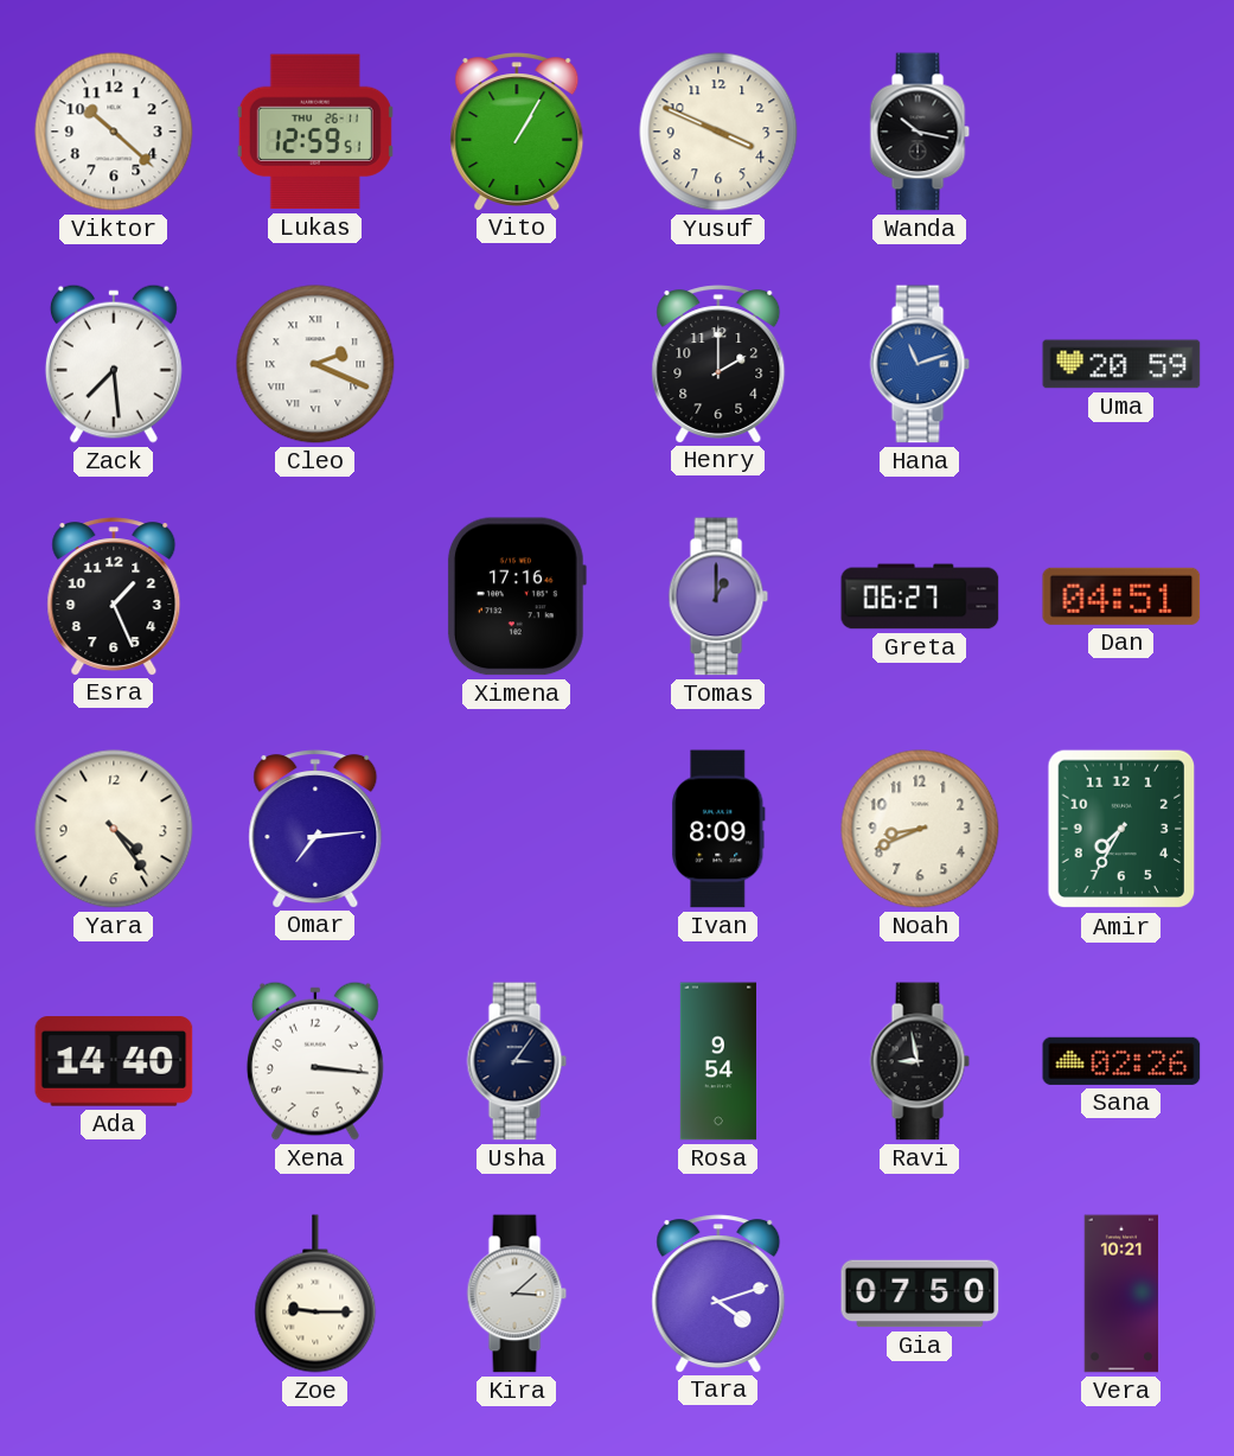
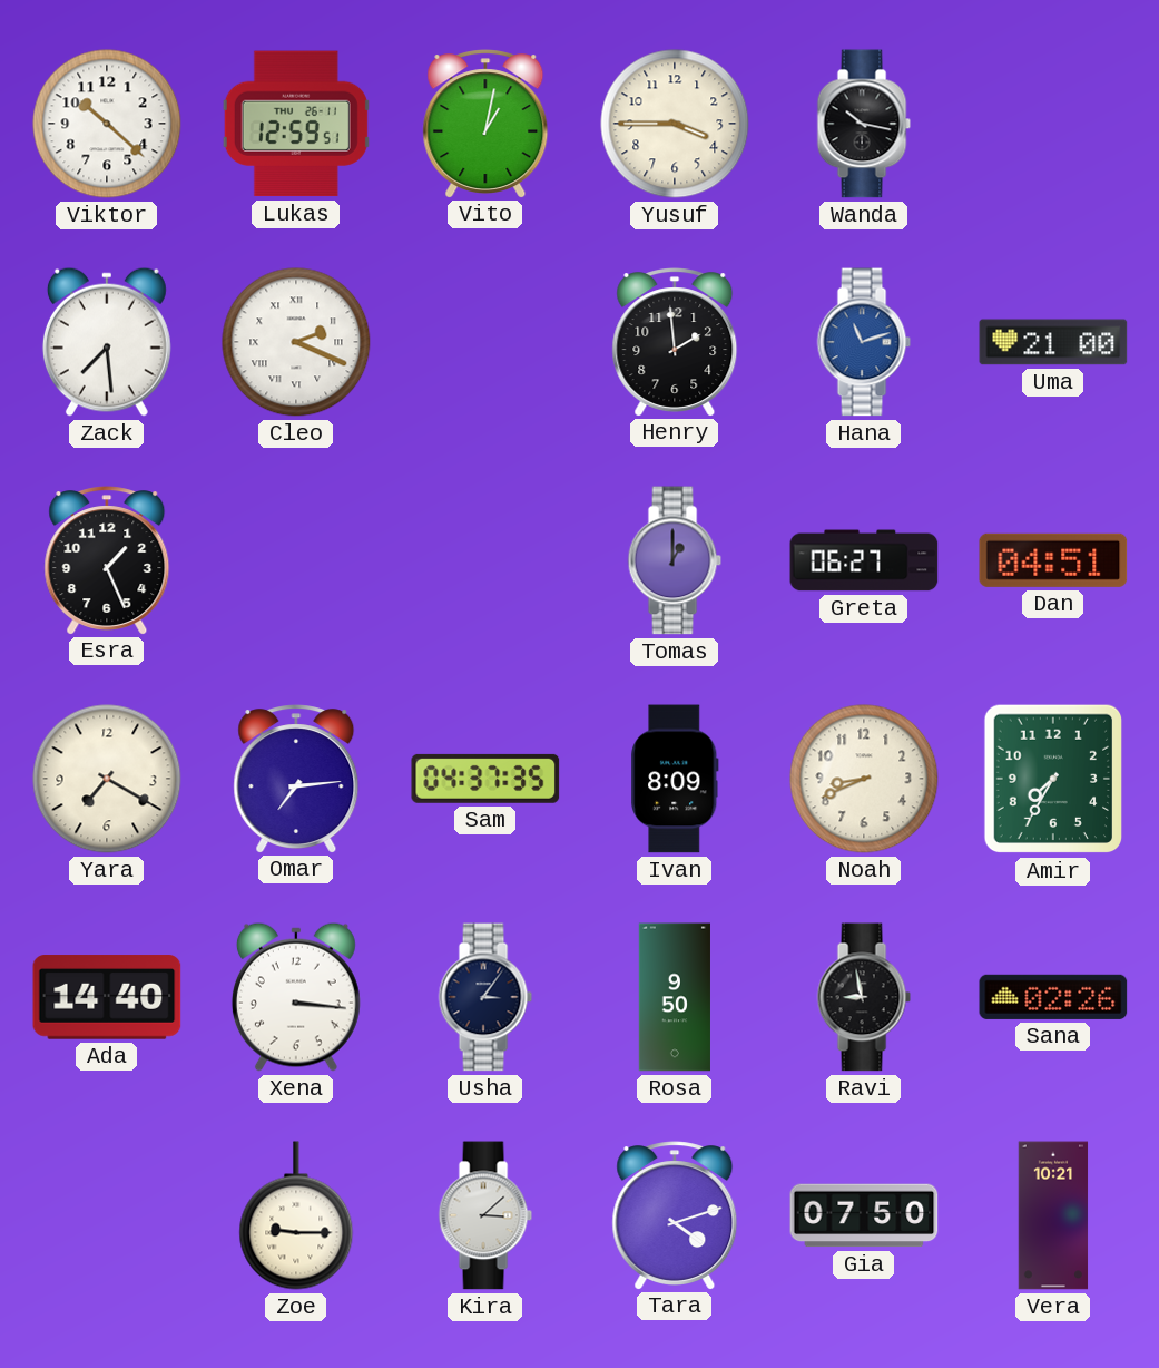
Vito: 1:05 -> 1:02 (485, 124)
Yusuf: 3:49 -> 3:45 (675, 124)
Henry: 2:00 -> 1:59 (675, 342)
Uma: 20:59 -> 21:00 (1053, 342)
Ximena: 17:16 -> none (516, 596)
Yara: 4:24 -> 7:20 (107, 779)
Sam: none -> 04:37 (485, 779)
Rosa: 9:54 -> 9:50 (675, 997)
